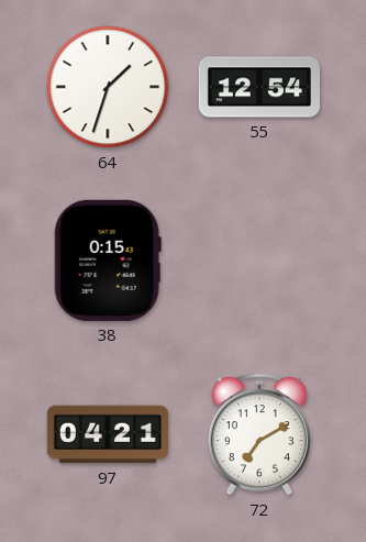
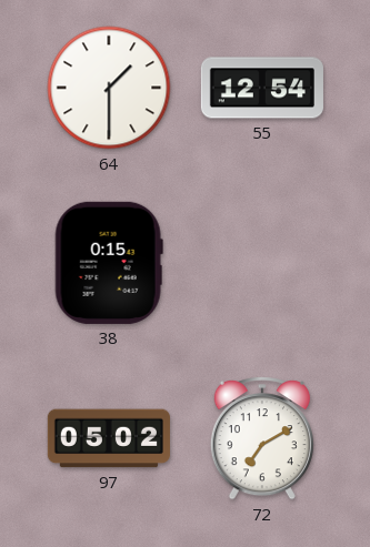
64: 1:33 -> 1:30 (109, 88)
97: 04:21 -> 05:02 (109, 438)
